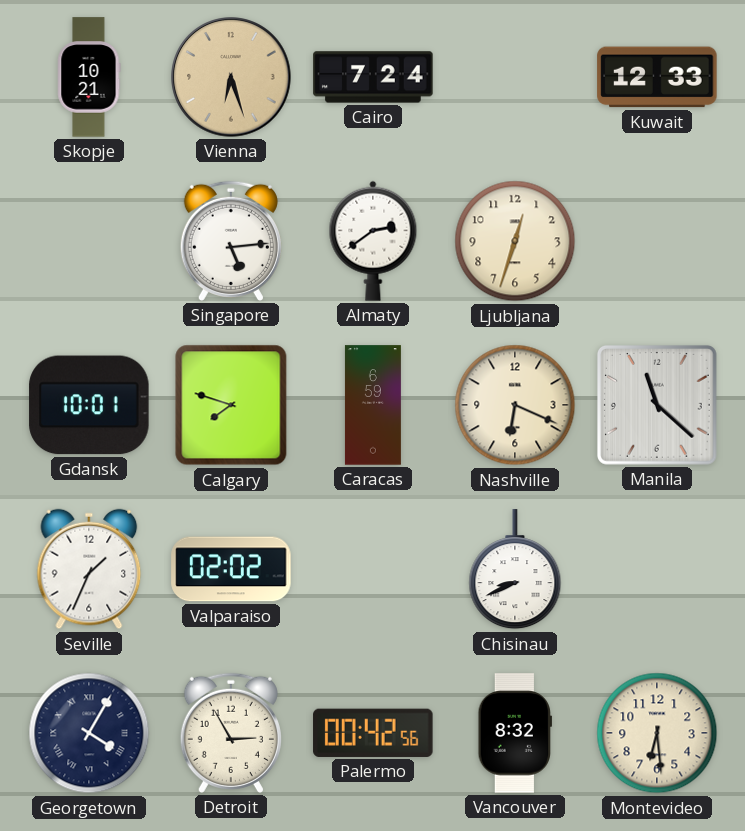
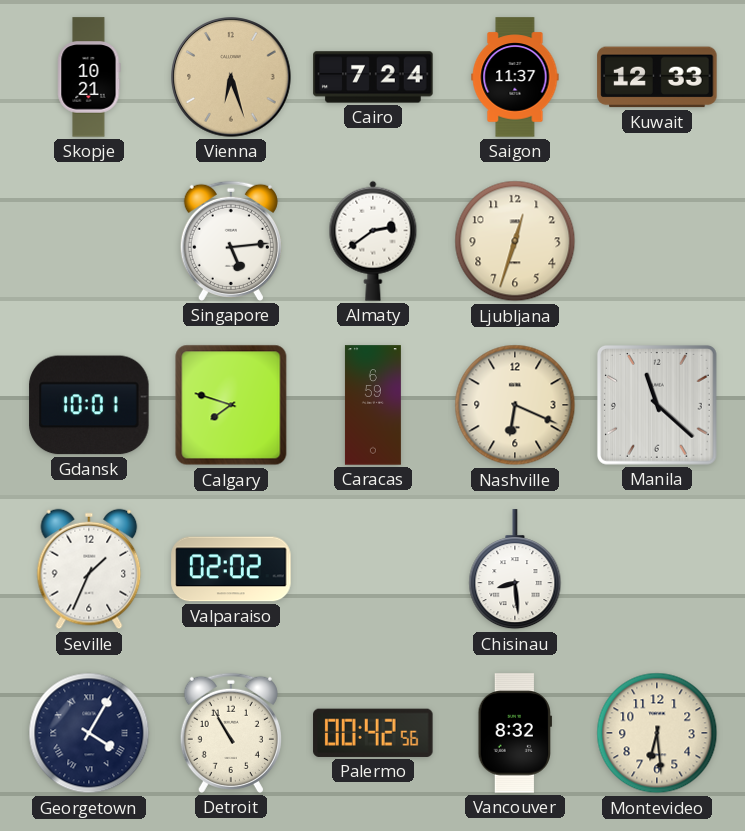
Saigon: none -> 11:37 (515, 77)
Chisinau: 8:41 -> 8:29 (515, 570)
Detroit: 2:55 -> 10:55 (231, 733)
